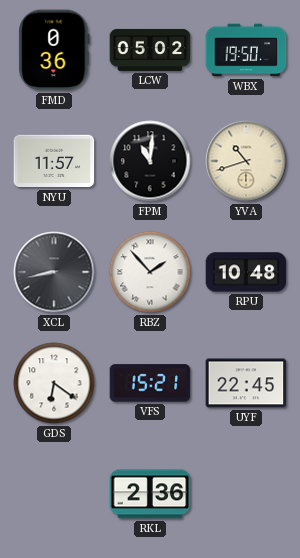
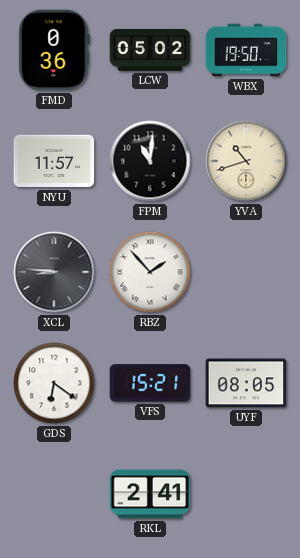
XCL: 8:43 -> 8:46 (54, 272)
RPU: 10:48 -> none (246, 272)
UYF: 22:45 -> 08:05 (246, 383)
RKL: 2:36 -> 2:41 (150, 494)
